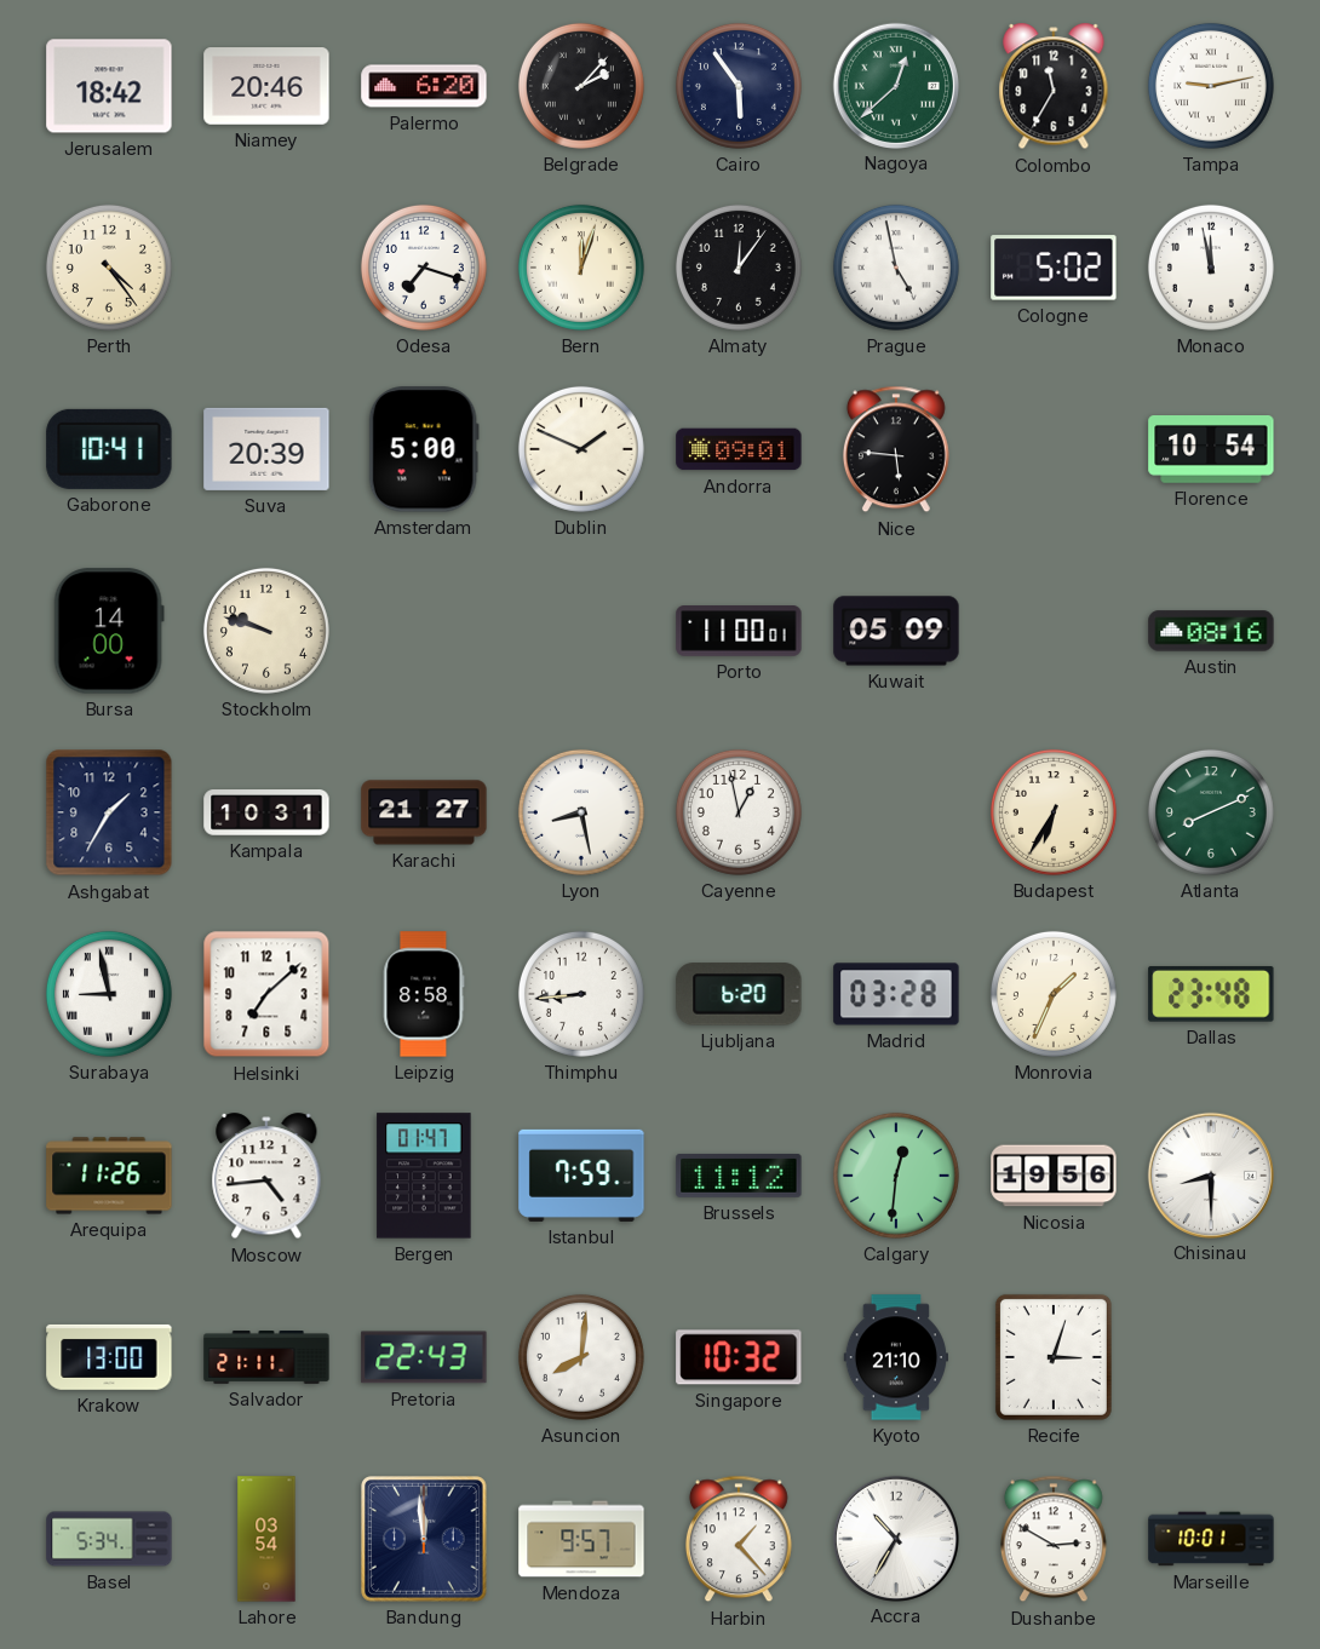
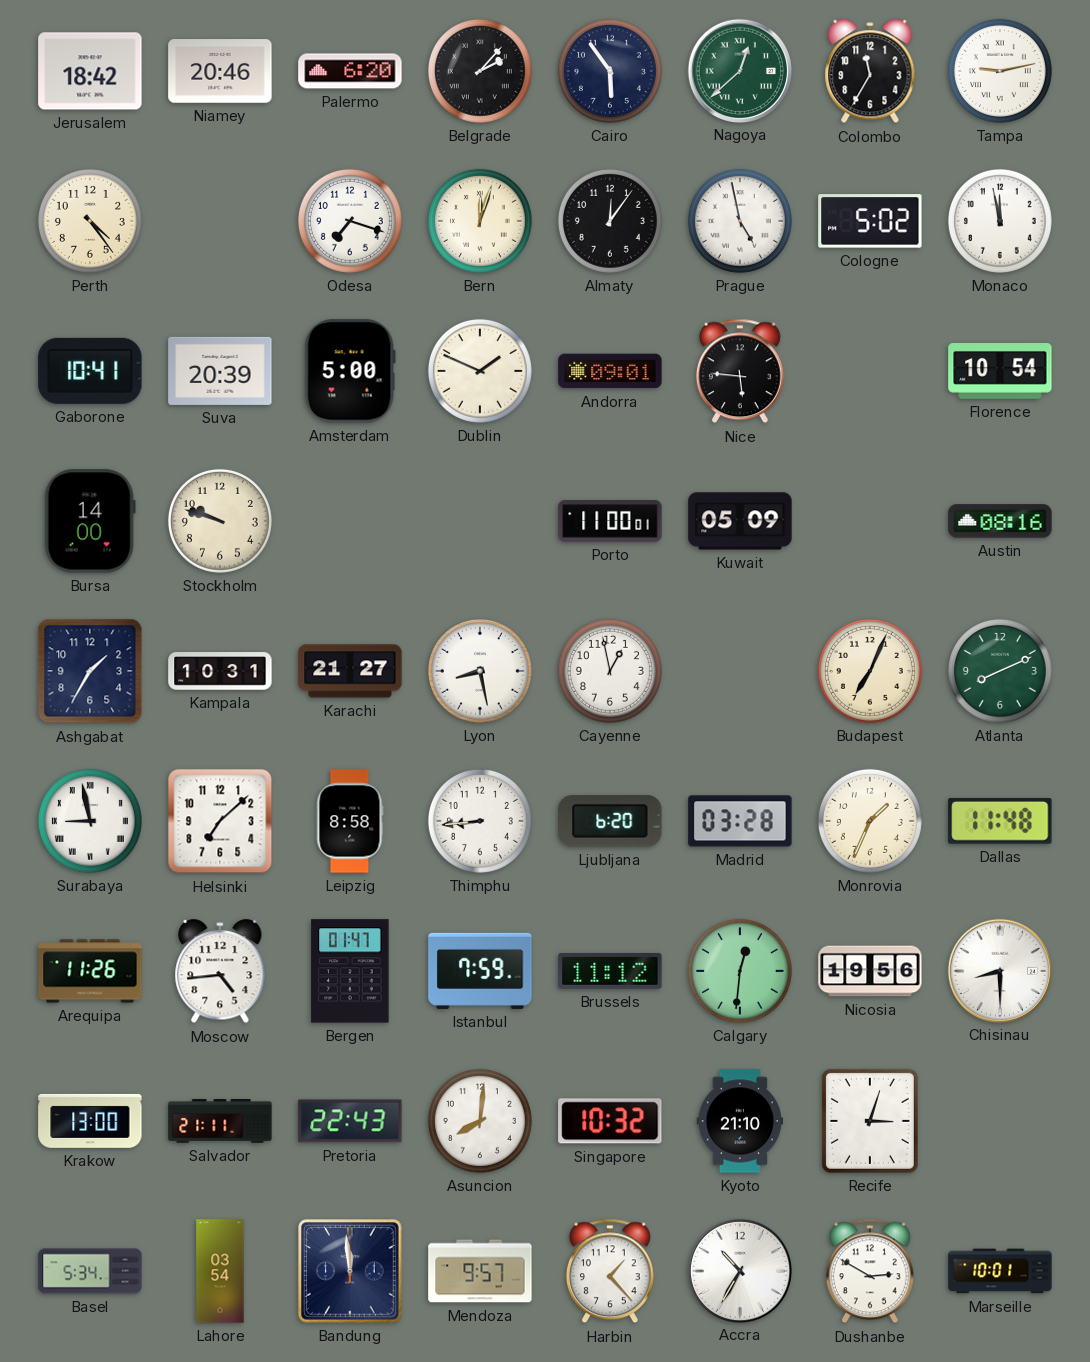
Budapest: 6:35 -> 7:04 (870, 671)
Dallas: 23:48 -> 11:48 (1000, 821)
